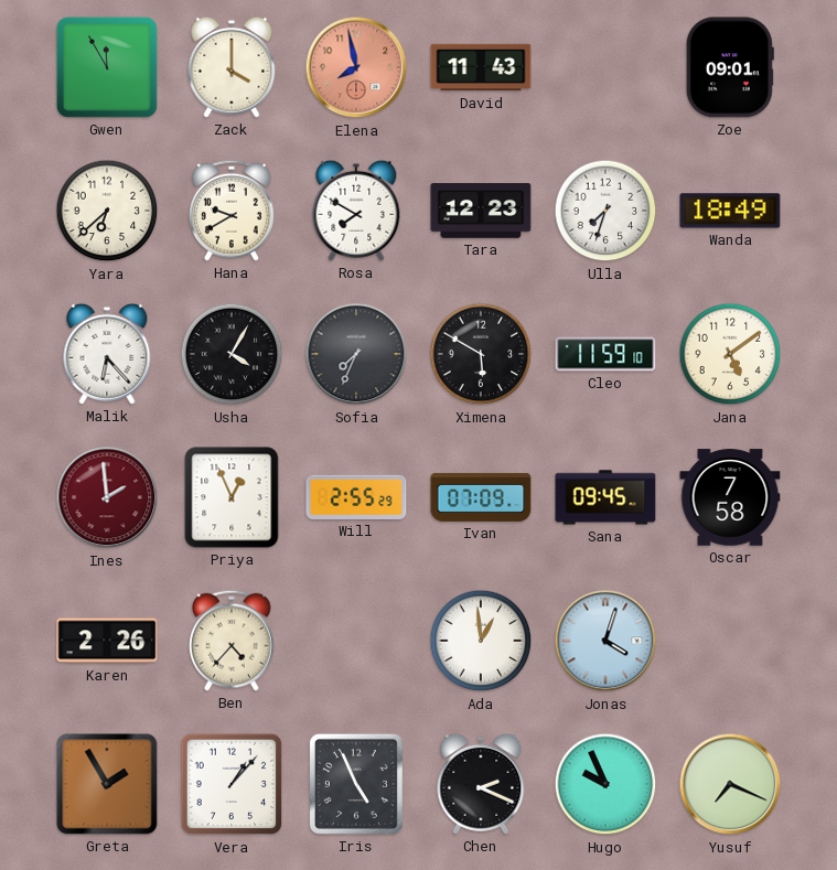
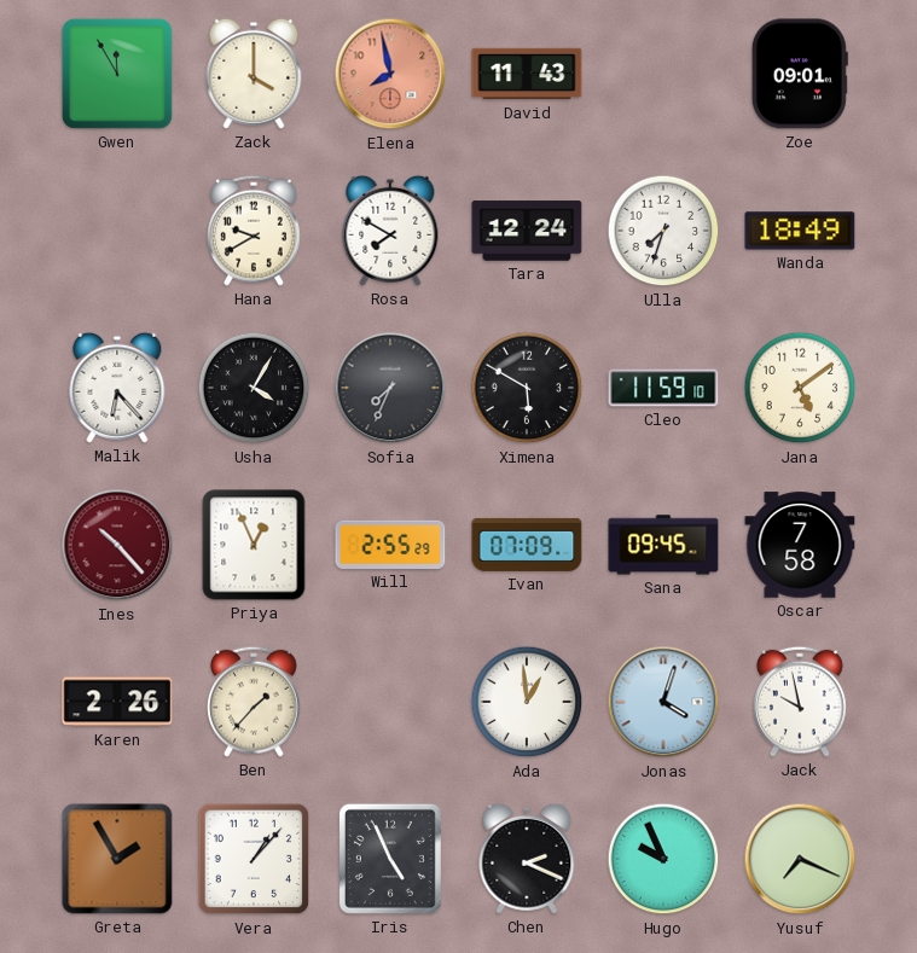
Yara: 6:38 -> none (107, 211)
Tara: 12:23 -> 12:24 (527, 231)
Ines: 1:59 -> 10:23 (117, 545)
Ben: 4:37 -> 1:37 (255, 702)
Jack: none -> 9:58 (801, 702)
